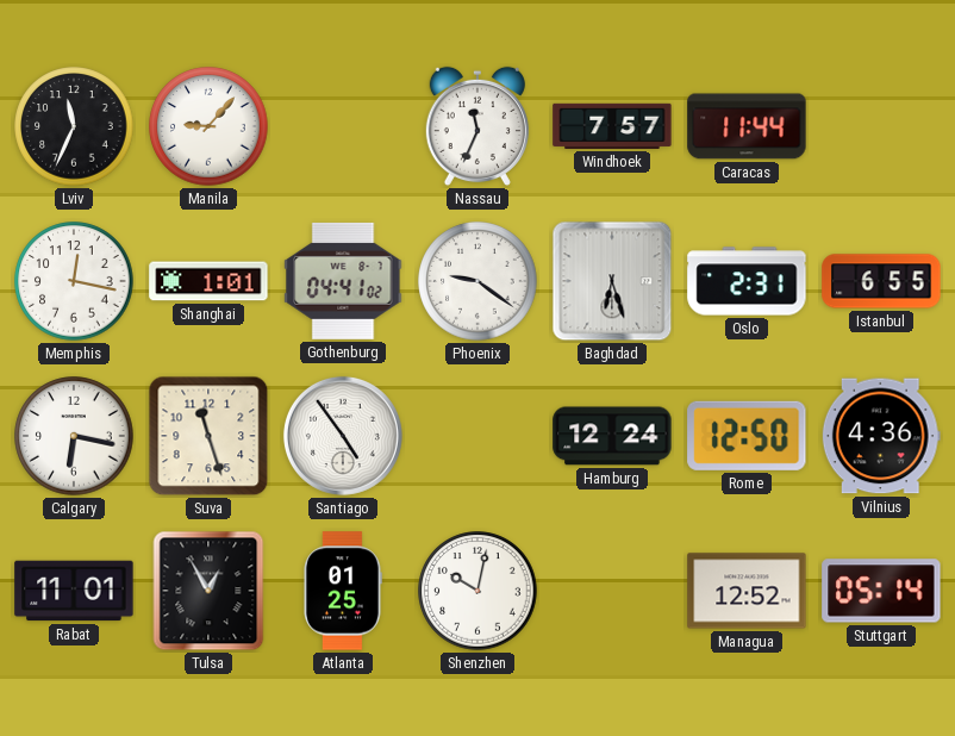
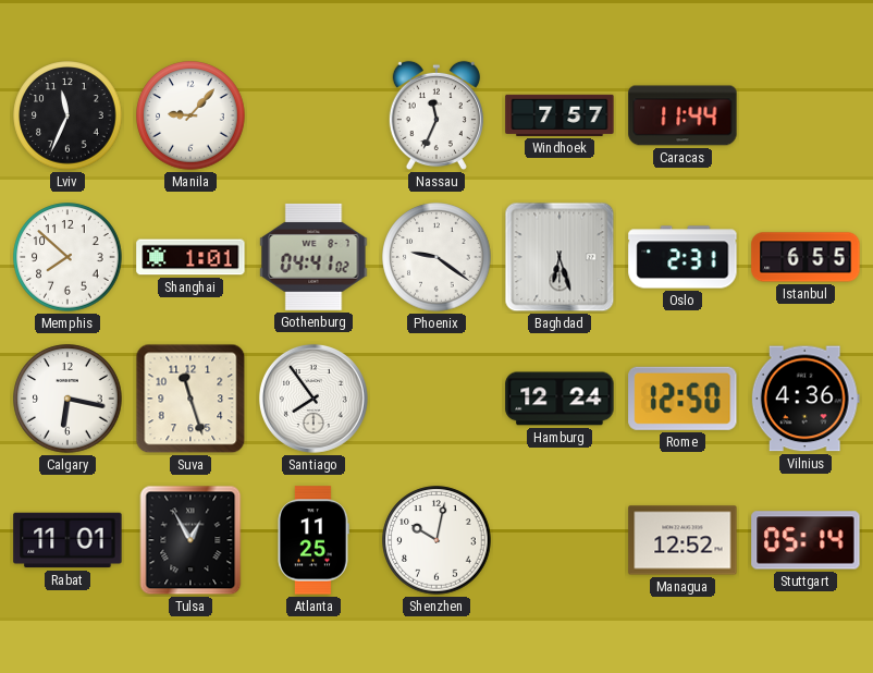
Memphis: 12:17 -> 7:52 (67, 257)
Santiago: 4:54 -> 7:54 (313, 399)
Atlanta: 01:25 -> 11:25 (313, 540)
